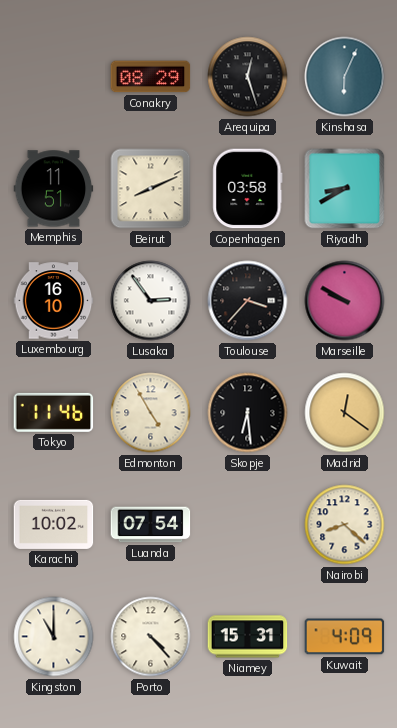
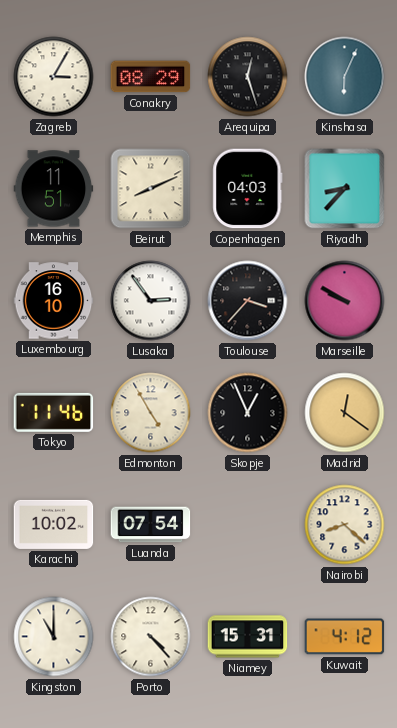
Zagreb: none -> 3:05 (54, 77)
Copenhagen: 03:58 -> 04:03 (248, 189)
Riyadh: 8:40 -> 8:37 (345, 189)
Skopje: 6:29 -> 12:56 (248, 413)
Kuwait: 4:09 -> 4:12 (345, 637)
